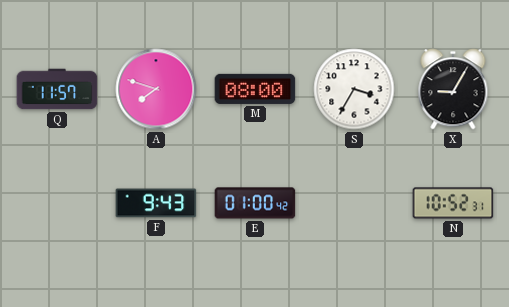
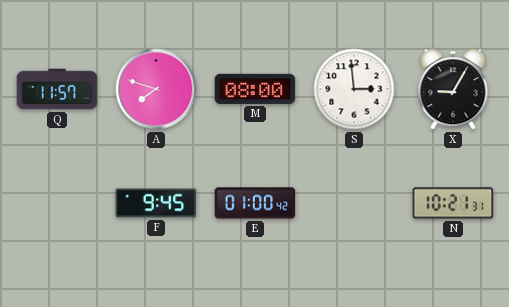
S: 3:35 -> 2:59 (354, 89)
F: 9:43 -> 9:45 (156, 203)
N: 10:52 -> 10:21 (453, 203)
